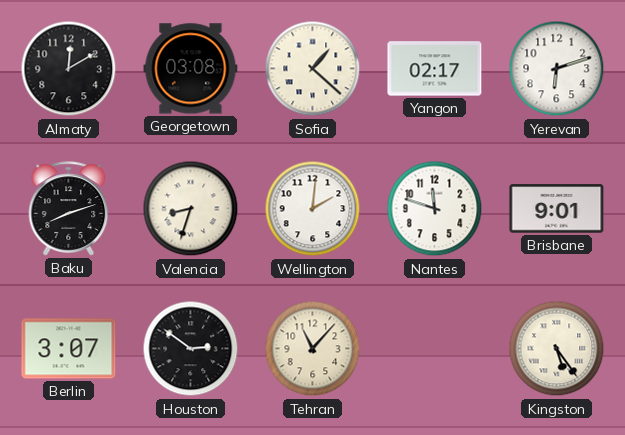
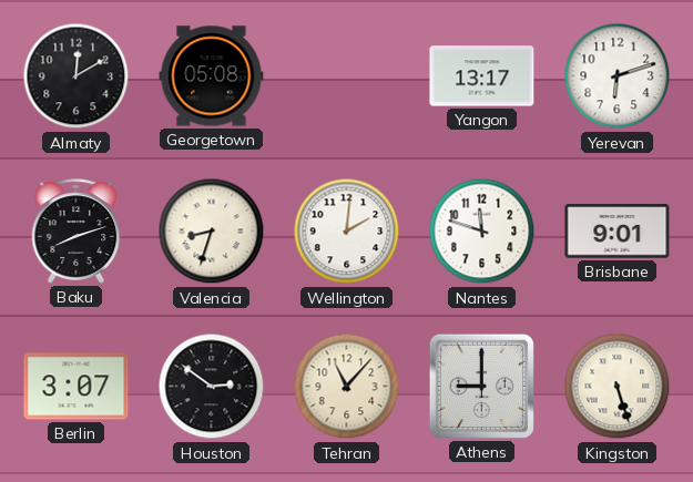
Georgetown: 03:08 -> 05:08 (212, 76)
Sofia: 1:22 -> none (313, 69)
Yangon: 02:17 -> 13:17 (482, 76)
Athens: none -> 9:00 (481, 386)
Kingston: 5:24 -> 5:27 (618, 387)
